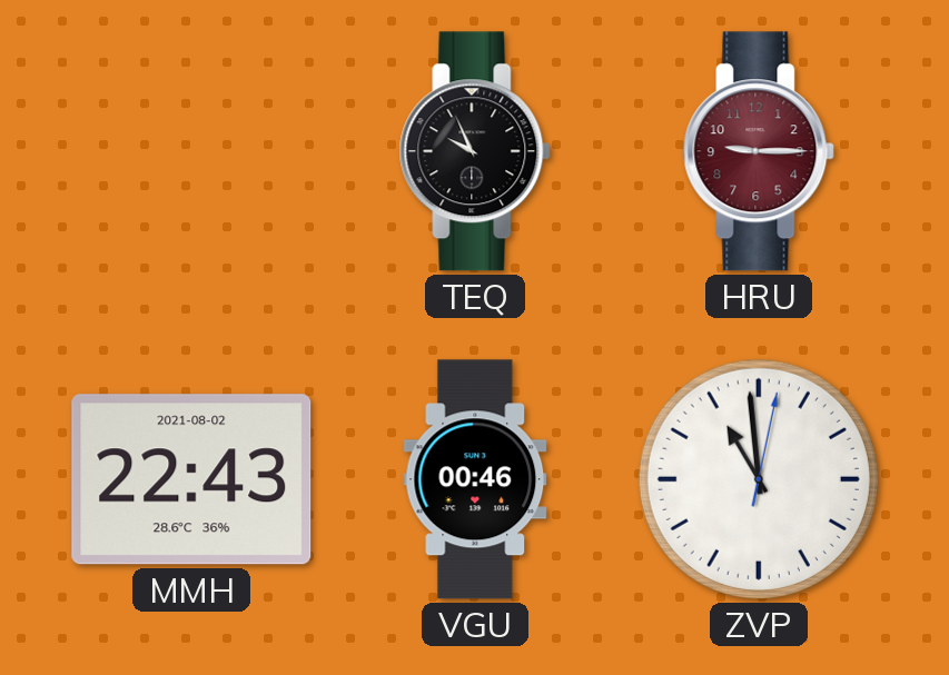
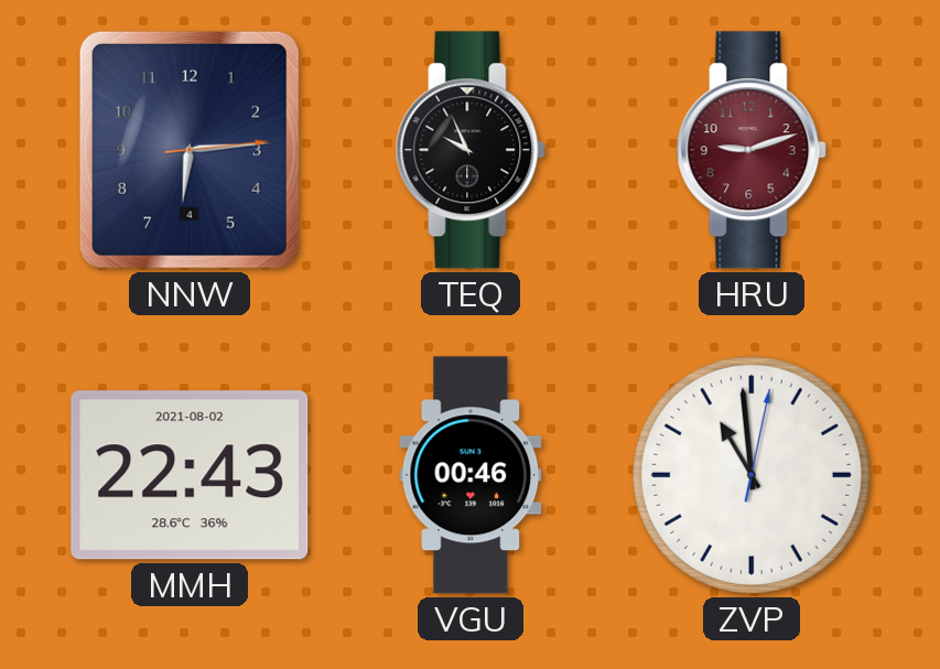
NNW: none -> 6:14 (190, 150)
HRU: 9:15 -> 9:12 (752, 150)
